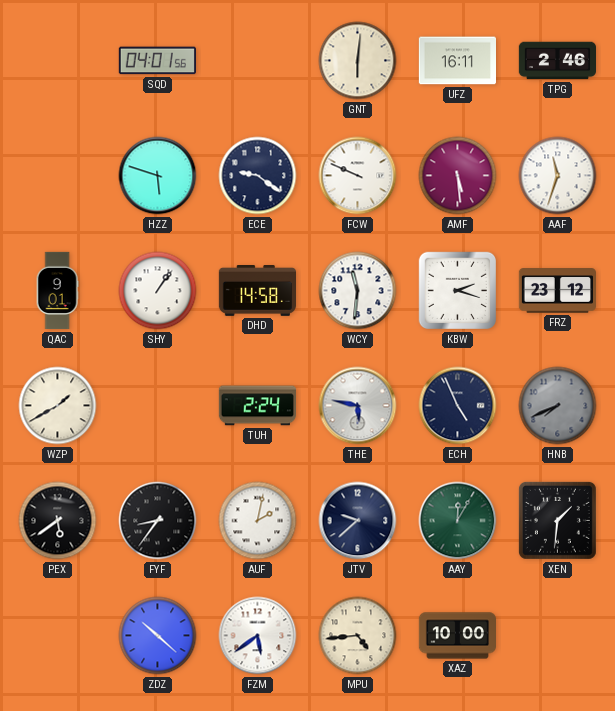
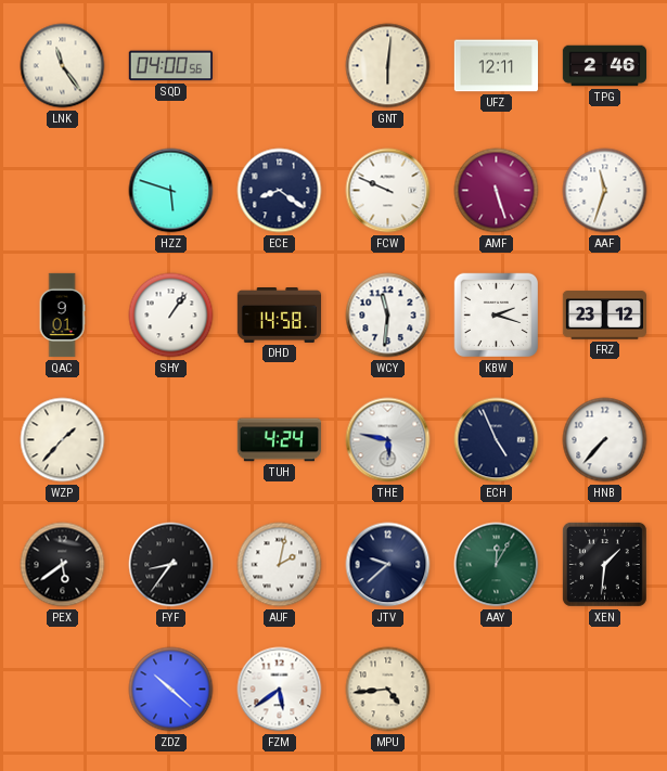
LNK: none -> 11:24 (63, 66)
SQD: 04:01 -> 04:00 (170, 66)
UFZ: 16:11 -> 12:11 (496, 66)
ECE: 9:21 -> 8:21 (280, 191)
AMF: 5:29 -> 5:27 (497, 191)
WZP: 1:40 -> 1:37 (63, 440)
TUH: 2:24 -> 4:24 (279, 440)
HNB: 7:41 -> 7:37 (605, 440)
HNB dial: grey -> white (605, 440)
XAZ: 10:00 -> none (457, 636)
